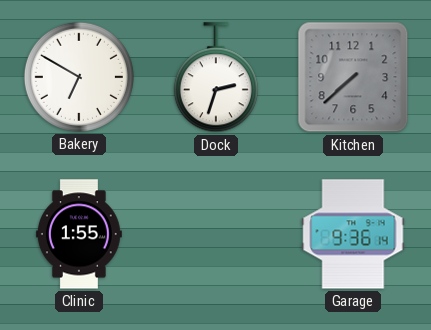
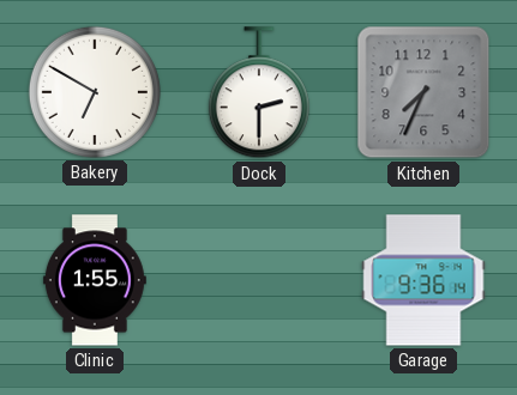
Dock: 2:33 -> 2:30 (259, 93)
Kitchen: 7:38 -> 7:34 (423, 92)
